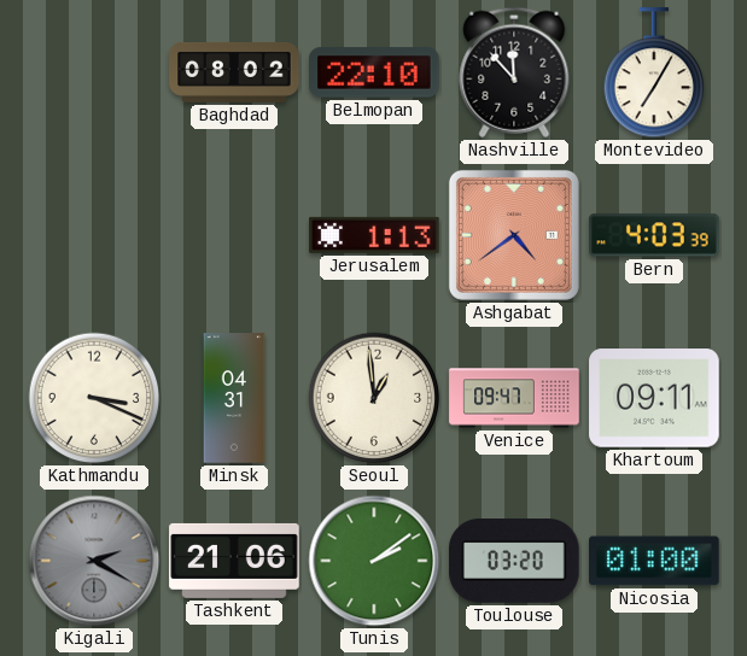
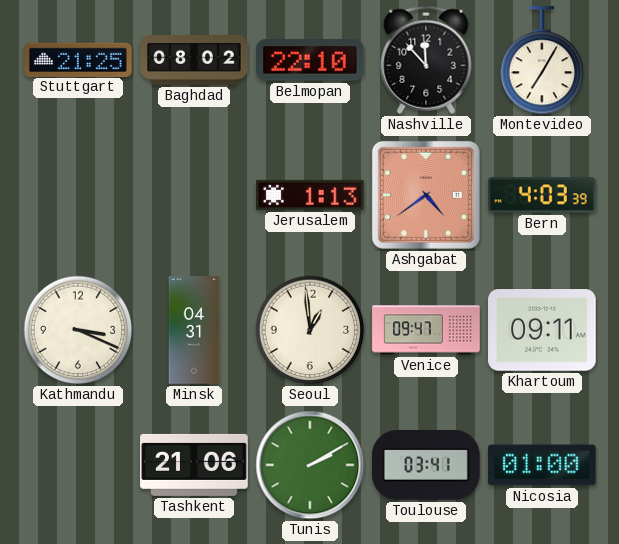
Stuttgart: none -> 21:25 (78, 59)
Kigali: 2:20 -> none (94, 561)
Tunis: 2:09 -> 2:10 (310, 465)
Toulouse: 03:20 -> 03:41 (426, 466)
